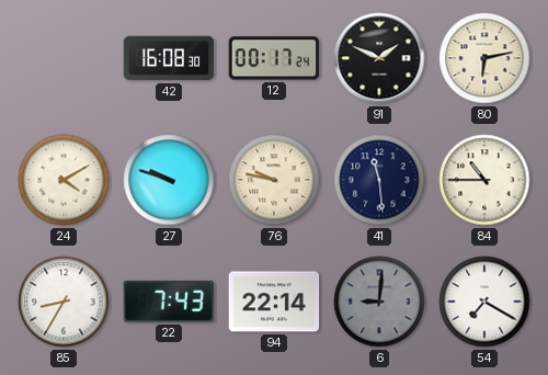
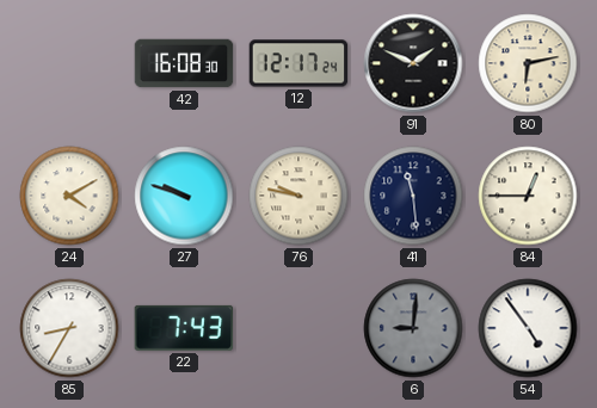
12: 00:17 -> 12:17 (298, 63)
84: 10:45 -> 12:45 (528, 196)
94: 22:14 -> none (274, 302)
54: 7:20 -> 4:54 (528, 328)
